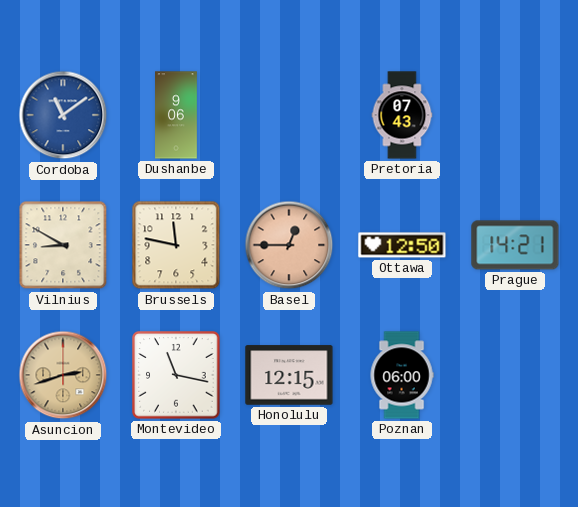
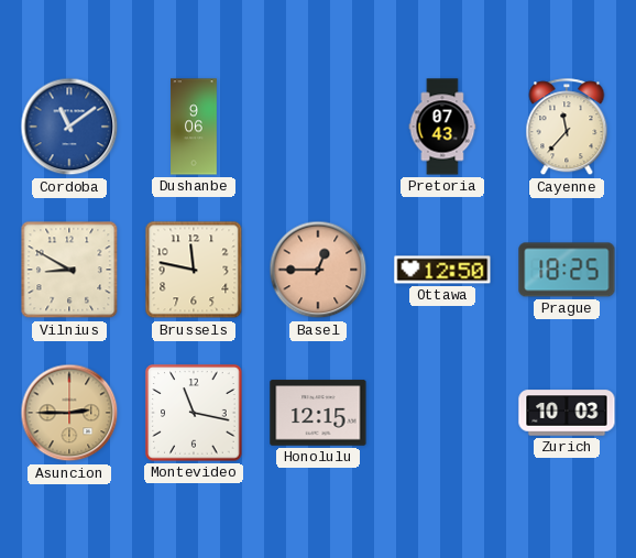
Cayenne: none -> 11:37 (567, 128)
Prague: 14:21 -> 18:25 (567, 270)
Asuncion: 2:42 -> 2:45 (69, 413)
Poznan: 06:00 -> none (402, 375)
Zurich: none -> 10:03 (567, 413)
